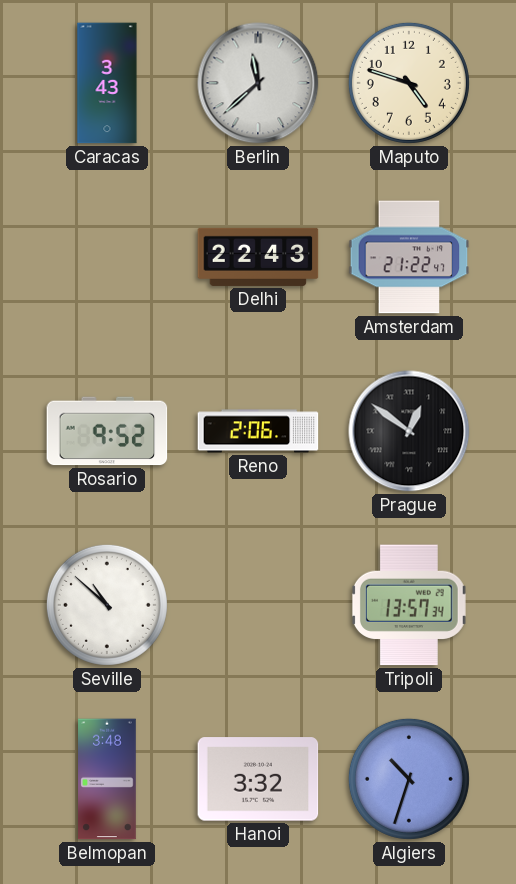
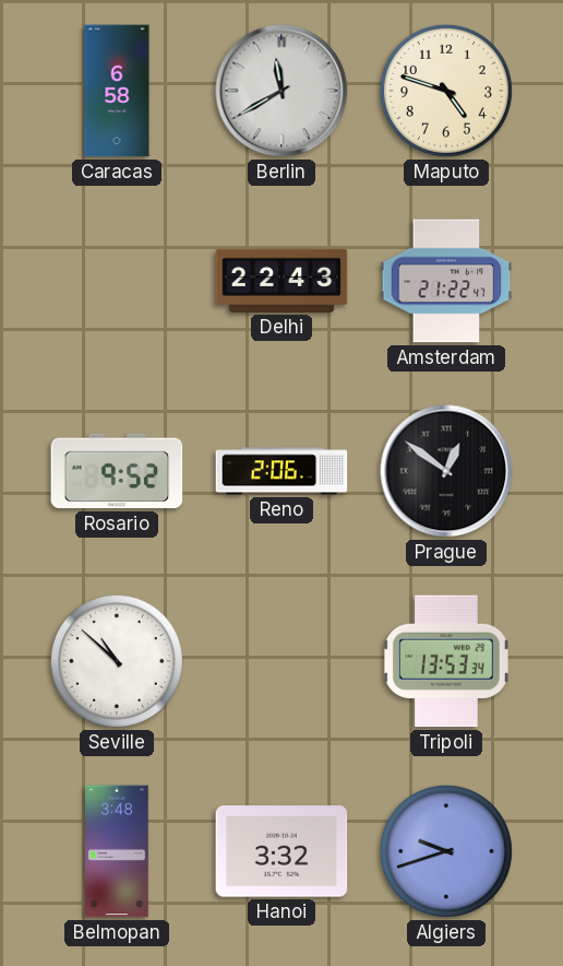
Caracas: 3:43 -> 6:58 (117, 91)
Berlin: 11:38 -> 11:40 (281, 91)
Tripoli: 13:57 -> 13:53 (446, 661)
Algiers: 10:33 -> 9:42 (446, 851)
